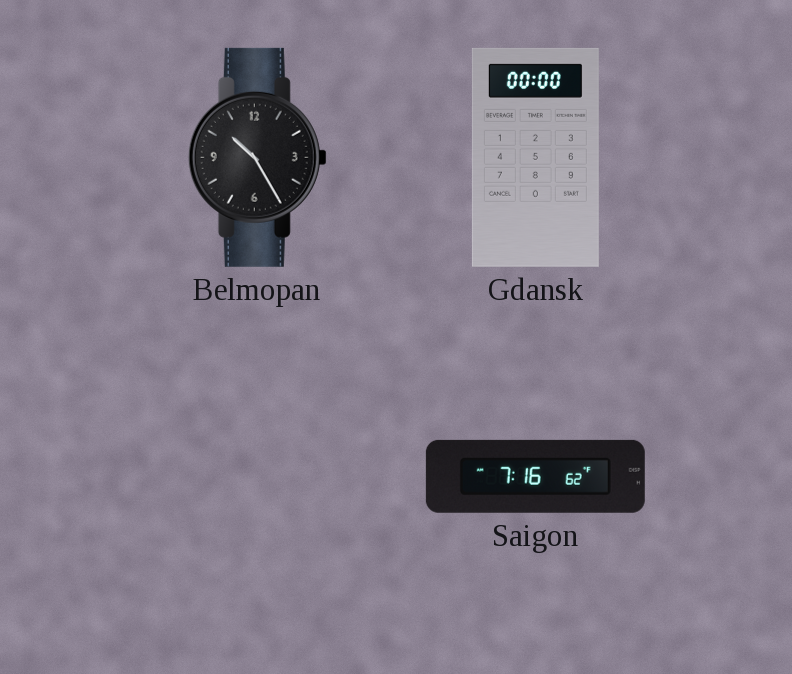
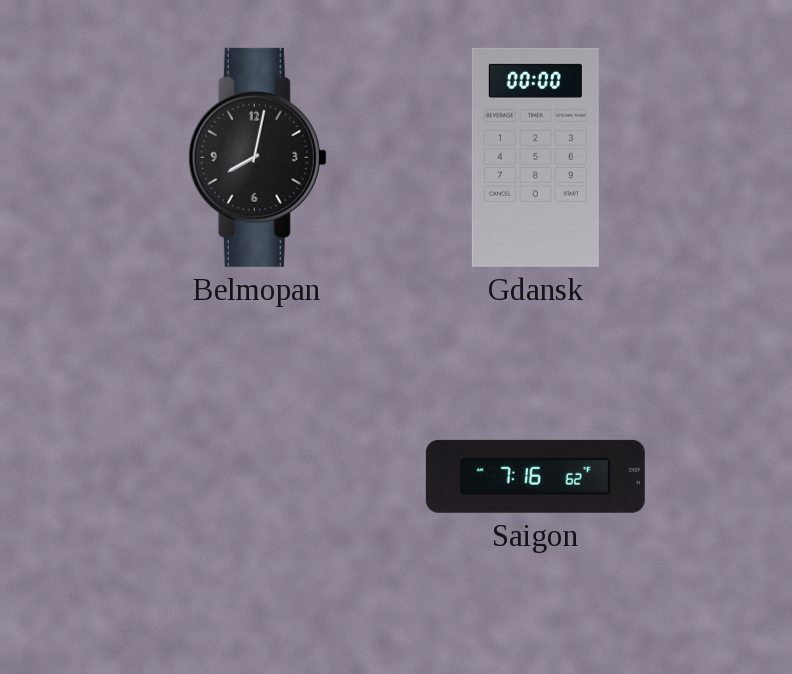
Belmopan: 10:25 -> 8:02 (257, 157)
